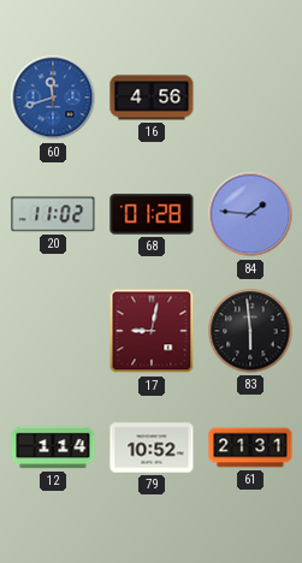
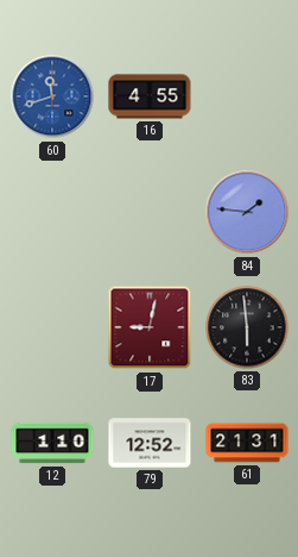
16: 4:56 -> 4:55 (150, 96)
20: 11:02 -> none (53, 214)
68: 01:28 -> none (152, 214)
12: 1:14 -> 1:10 (52, 443)
79: 10:52 -> 12:52 (150, 443)
